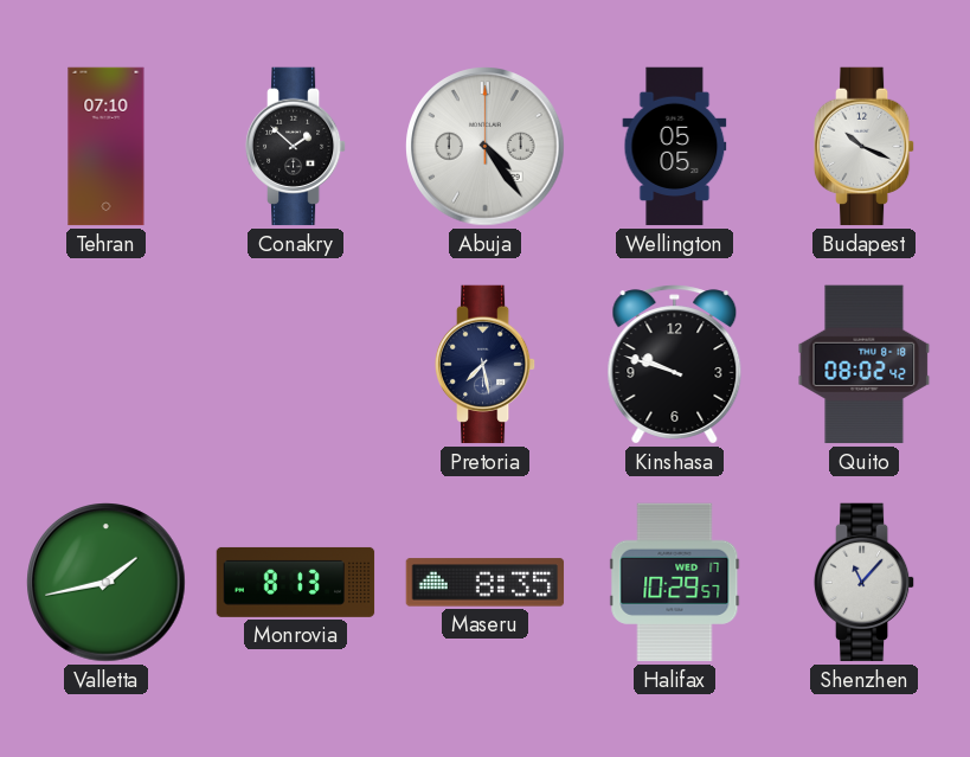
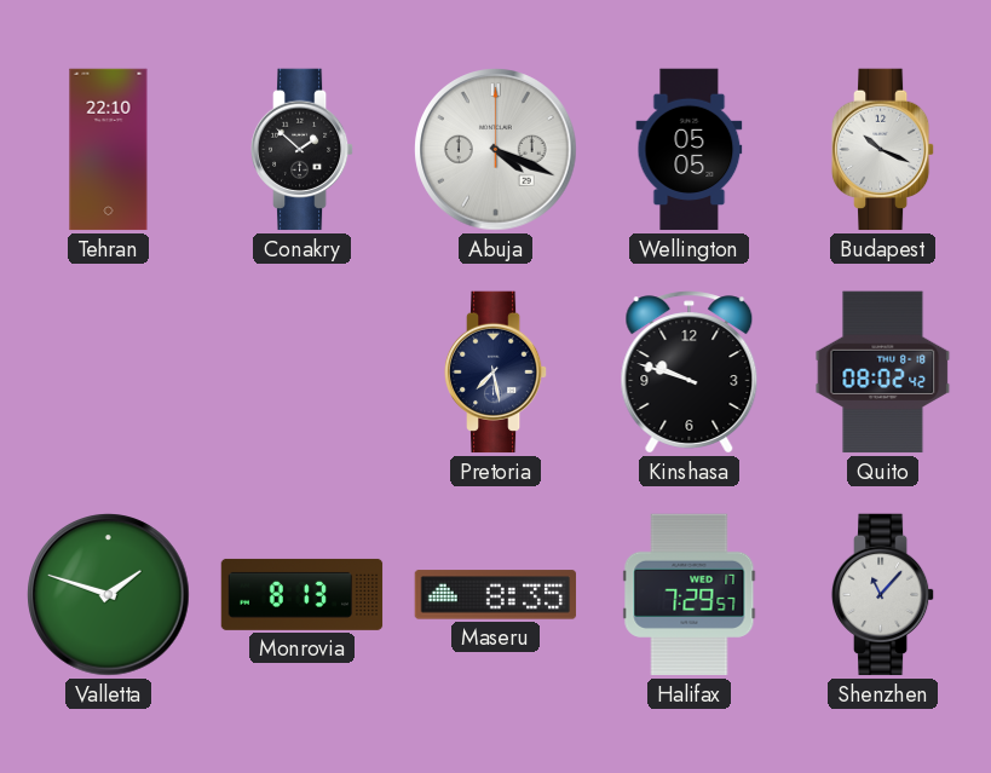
Tehran: 07:10 -> 22:10 (109, 150)
Abuja: 4:24 -> 4:19 (496, 150)
Valletta: 1:43 -> 1:48 (109, 595)
Halifax: 10:29 -> 7:29 (690, 595)
